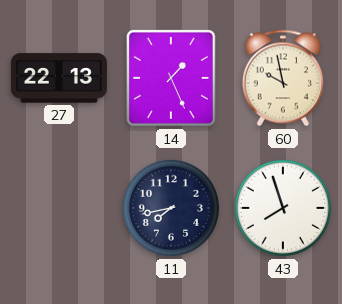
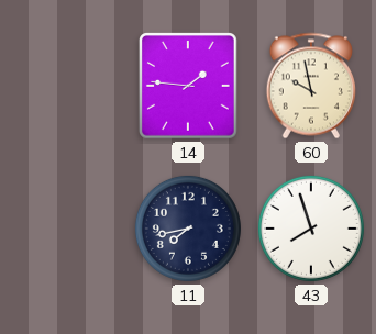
27: 22:13 -> none (59, 78)
14: 1:26 -> 1:46 (189, 87)
